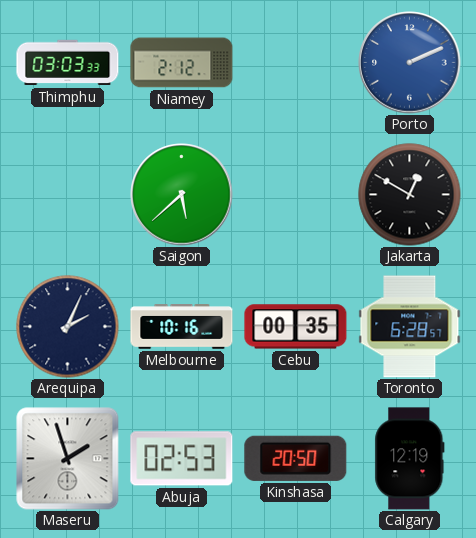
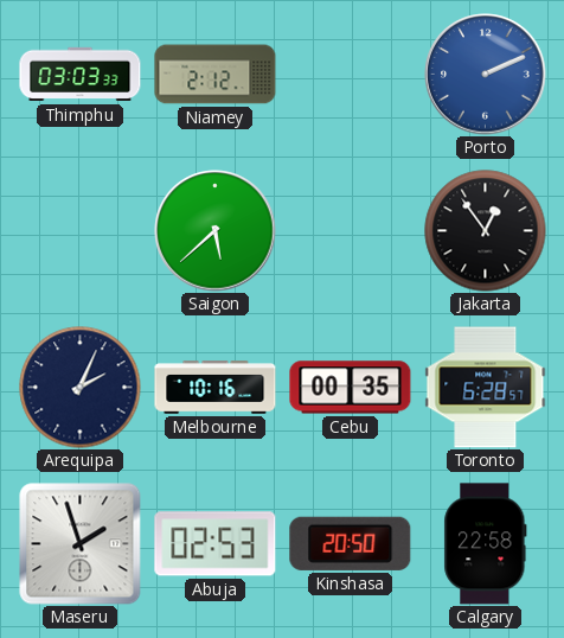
Jakarta: 12:50 -> 12:54 (486, 231)
Calgary: 12:19 -> 22:58 (486, 544)
